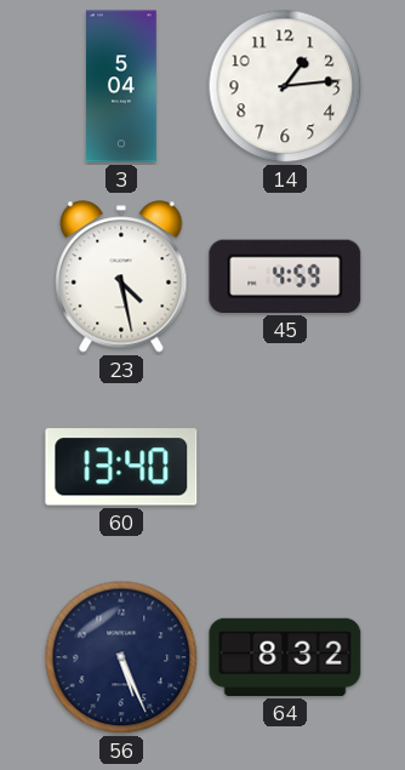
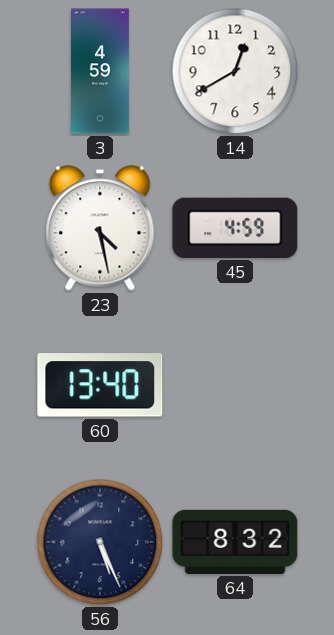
3: 5:04 -> 4:59 (101, 71)
14: 1:14 -> 12:40 (235, 71)
